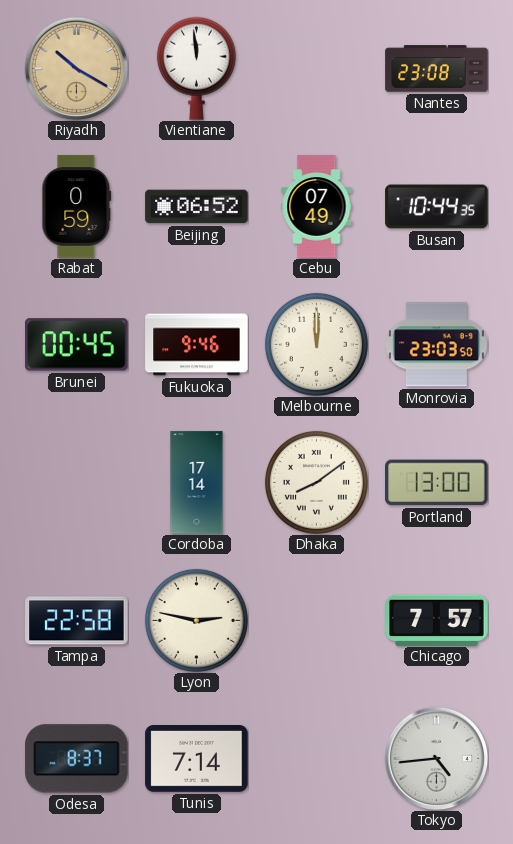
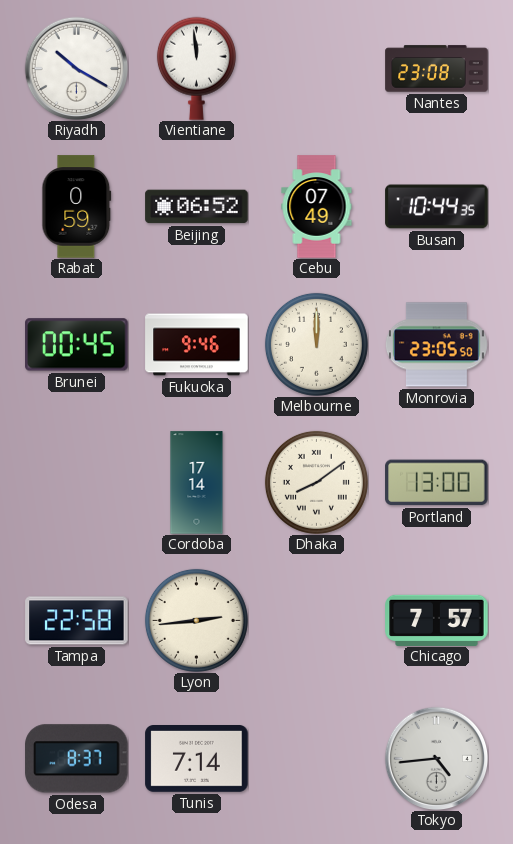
Riyadh dial: champagne -> white (76, 68)
Monrovia: 23:03 -> 23:05 (436, 345)
Lyon: 2:47 -> 2:44 (196, 620)
